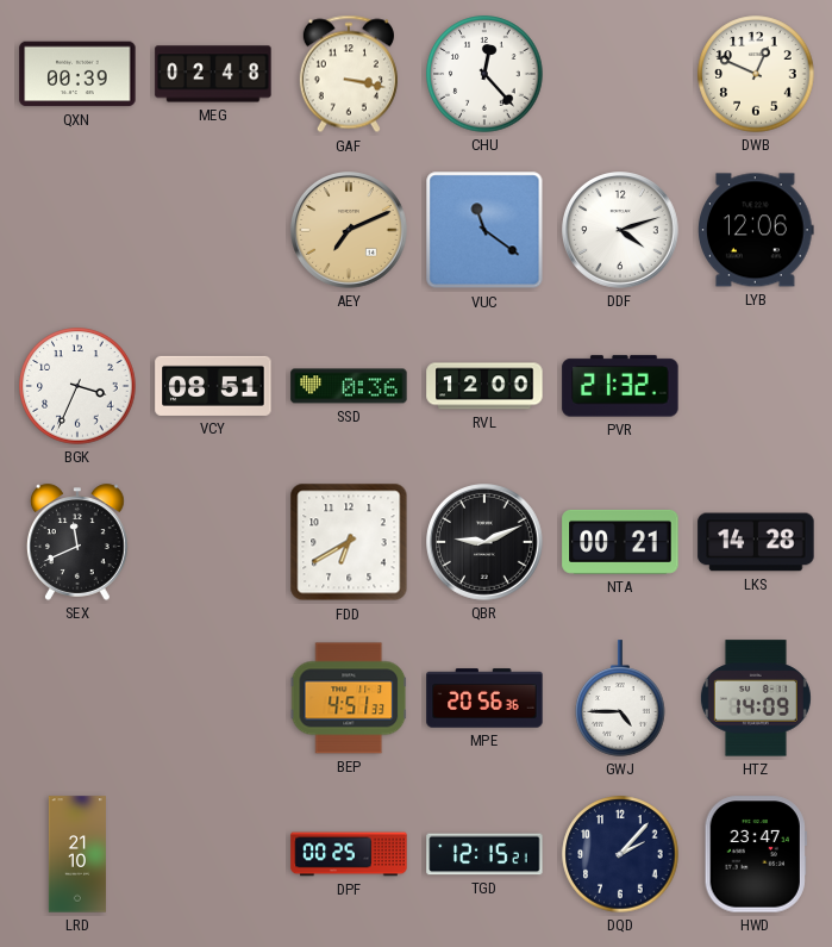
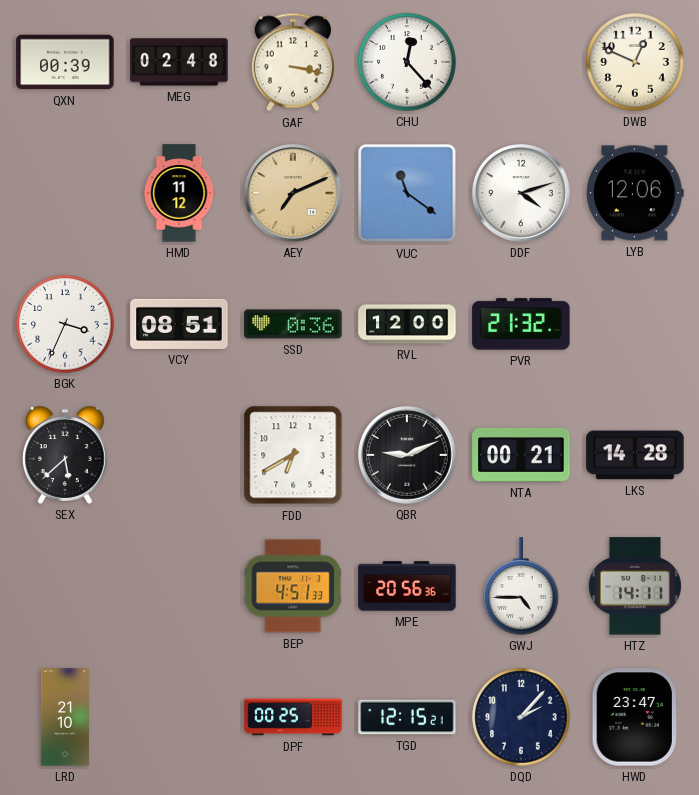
HMD: none -> 11:12 (179, 193)
SEX: 11:41 -> 5:38 (65, 455)
HTZ: 14:09 -> 14:11 (635, 586)
